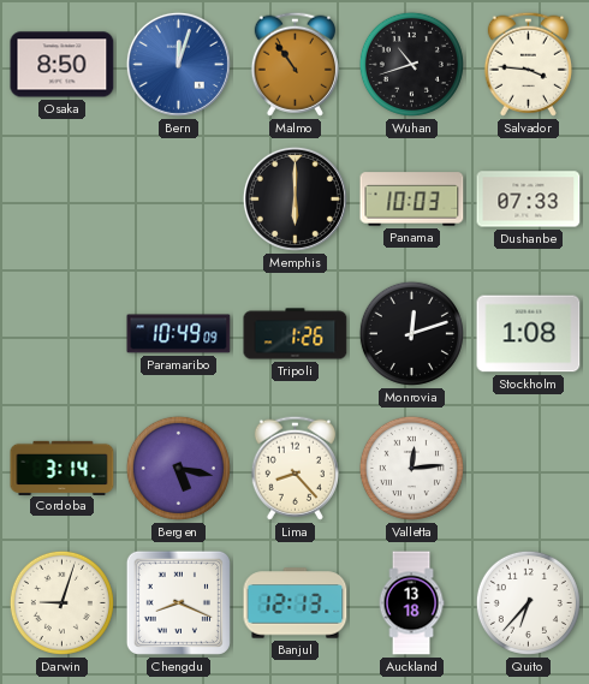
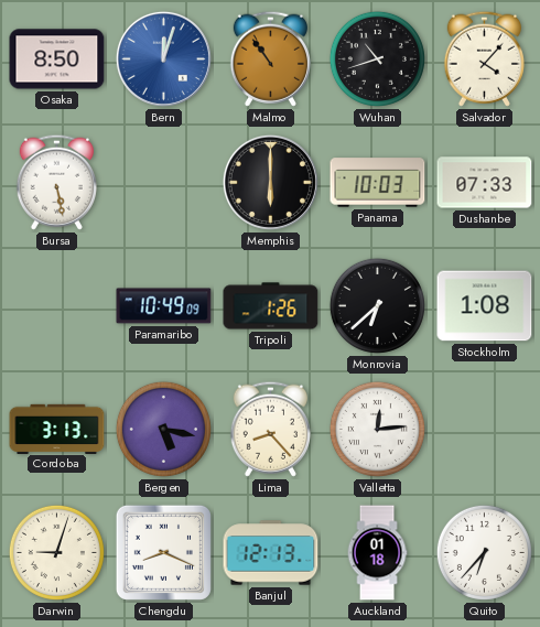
Salvador: 3:46 -> 4:07 (484, 58)
Bursa: none -> 5:28 (56, 182)
Monrovia: 12:12 -> 6:38 (377, 305)
Cordoba: 3:14 -> 3:13 (57, 429)
Auckland: 13:18 -> 01:18 (377, 553)
